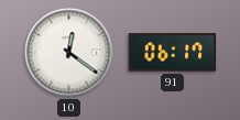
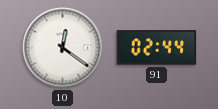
91: 06:17 -> 02:44 (157, 48)
